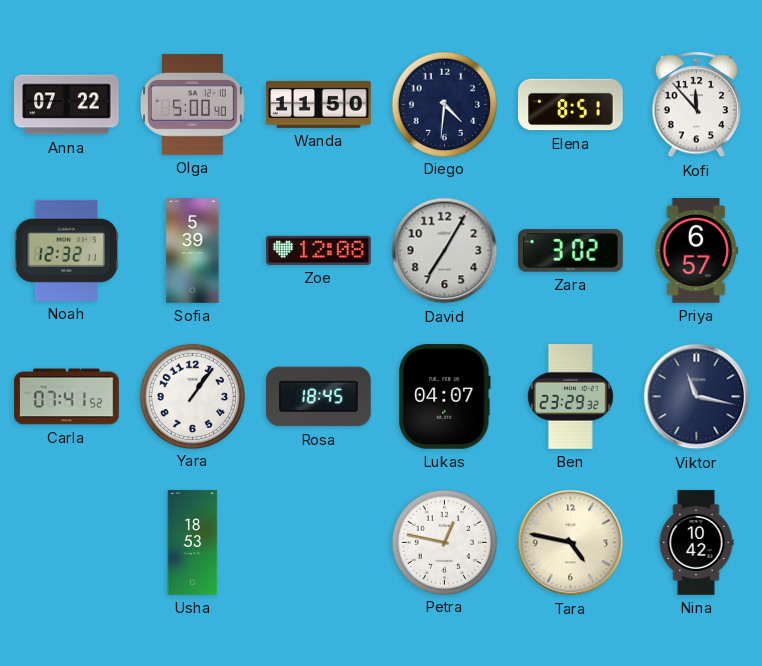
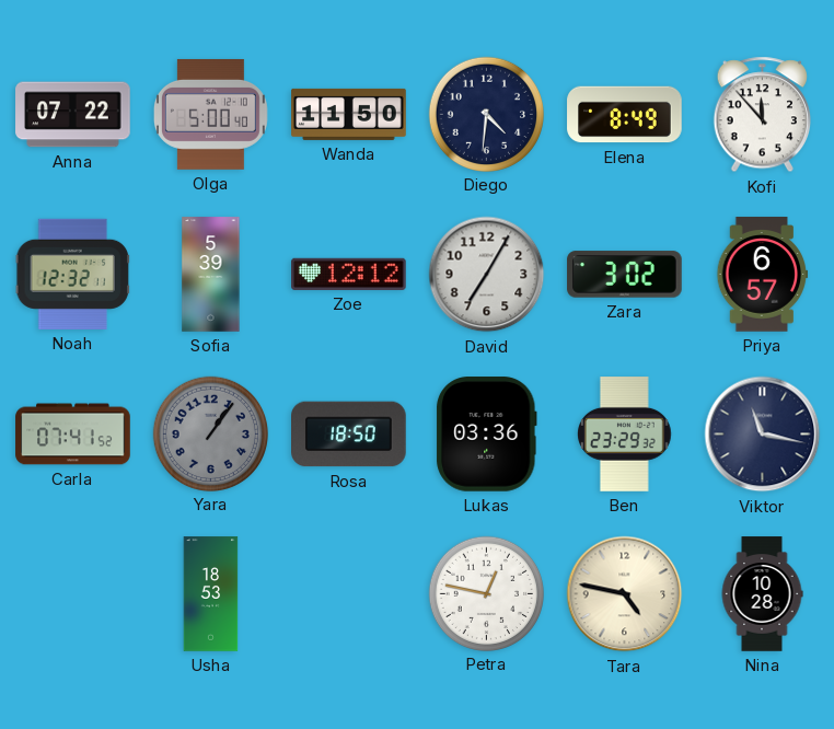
Elena: 8:51 -> 8:49 (625, 115)
Zoe: 12:08 -> 12:12 (349, 274)
Yara dial: white -> grey (210, 433)
Rosa: 18:45 -> 18:50 (349, 435)
Lukas: 04:07 -> 03:36 (487, 435)
Nina: 10:42 -> 10:28 (762, 594)
